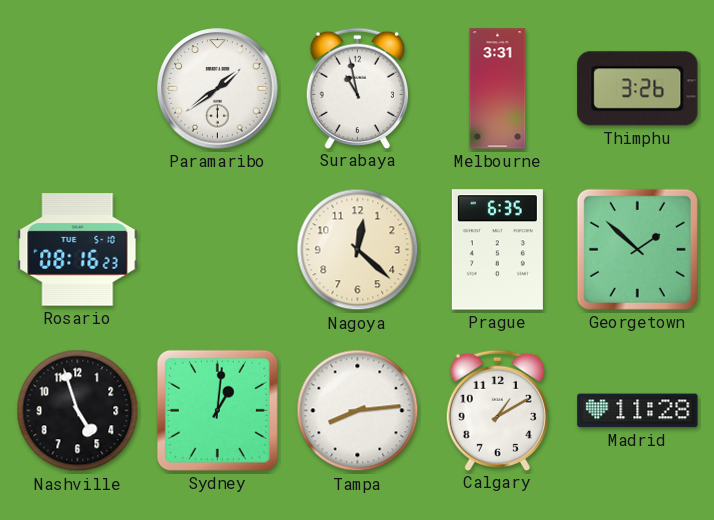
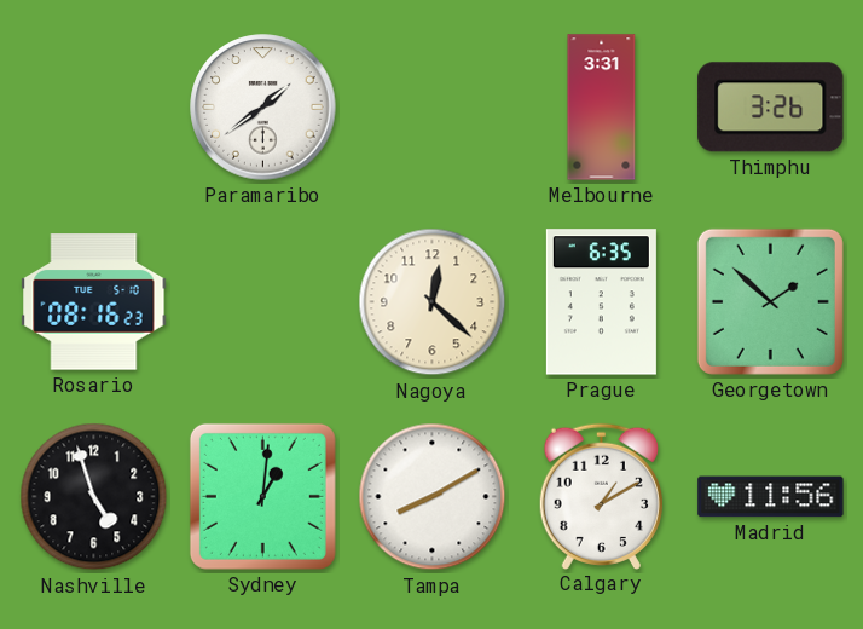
Surabaya: 10:58 -> none (357, 88)
Tampa: 8:14 -> 8:10 (433, 497)
Madrid: 11:28 -> 11:56 (771, 497)
